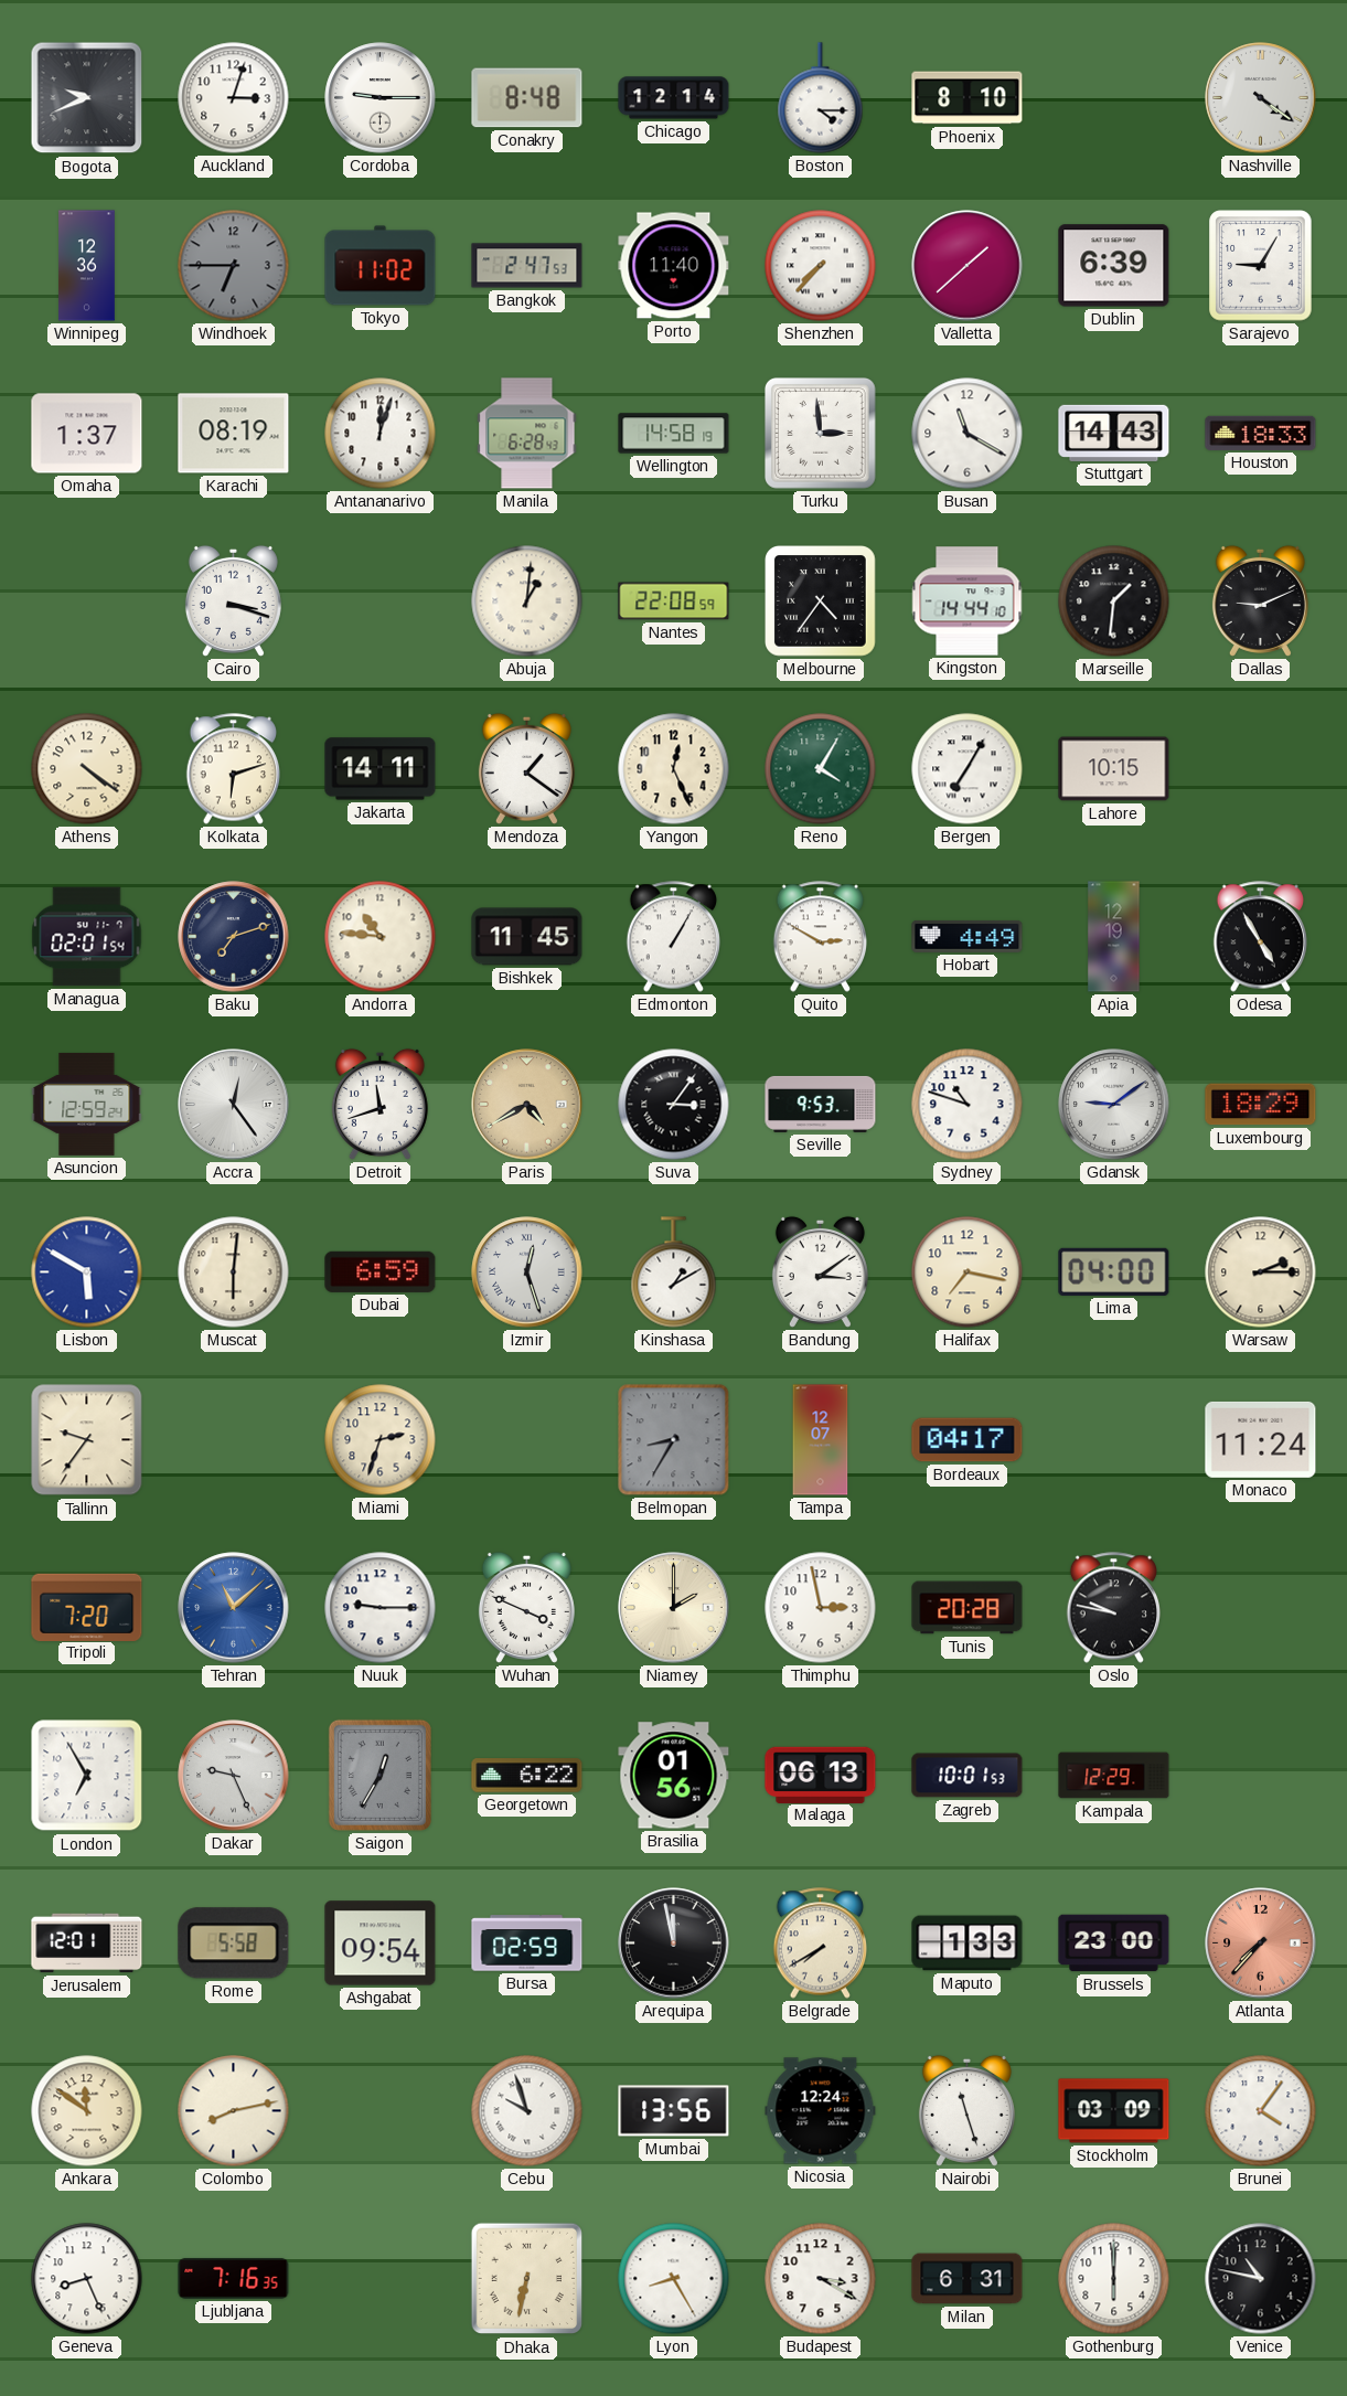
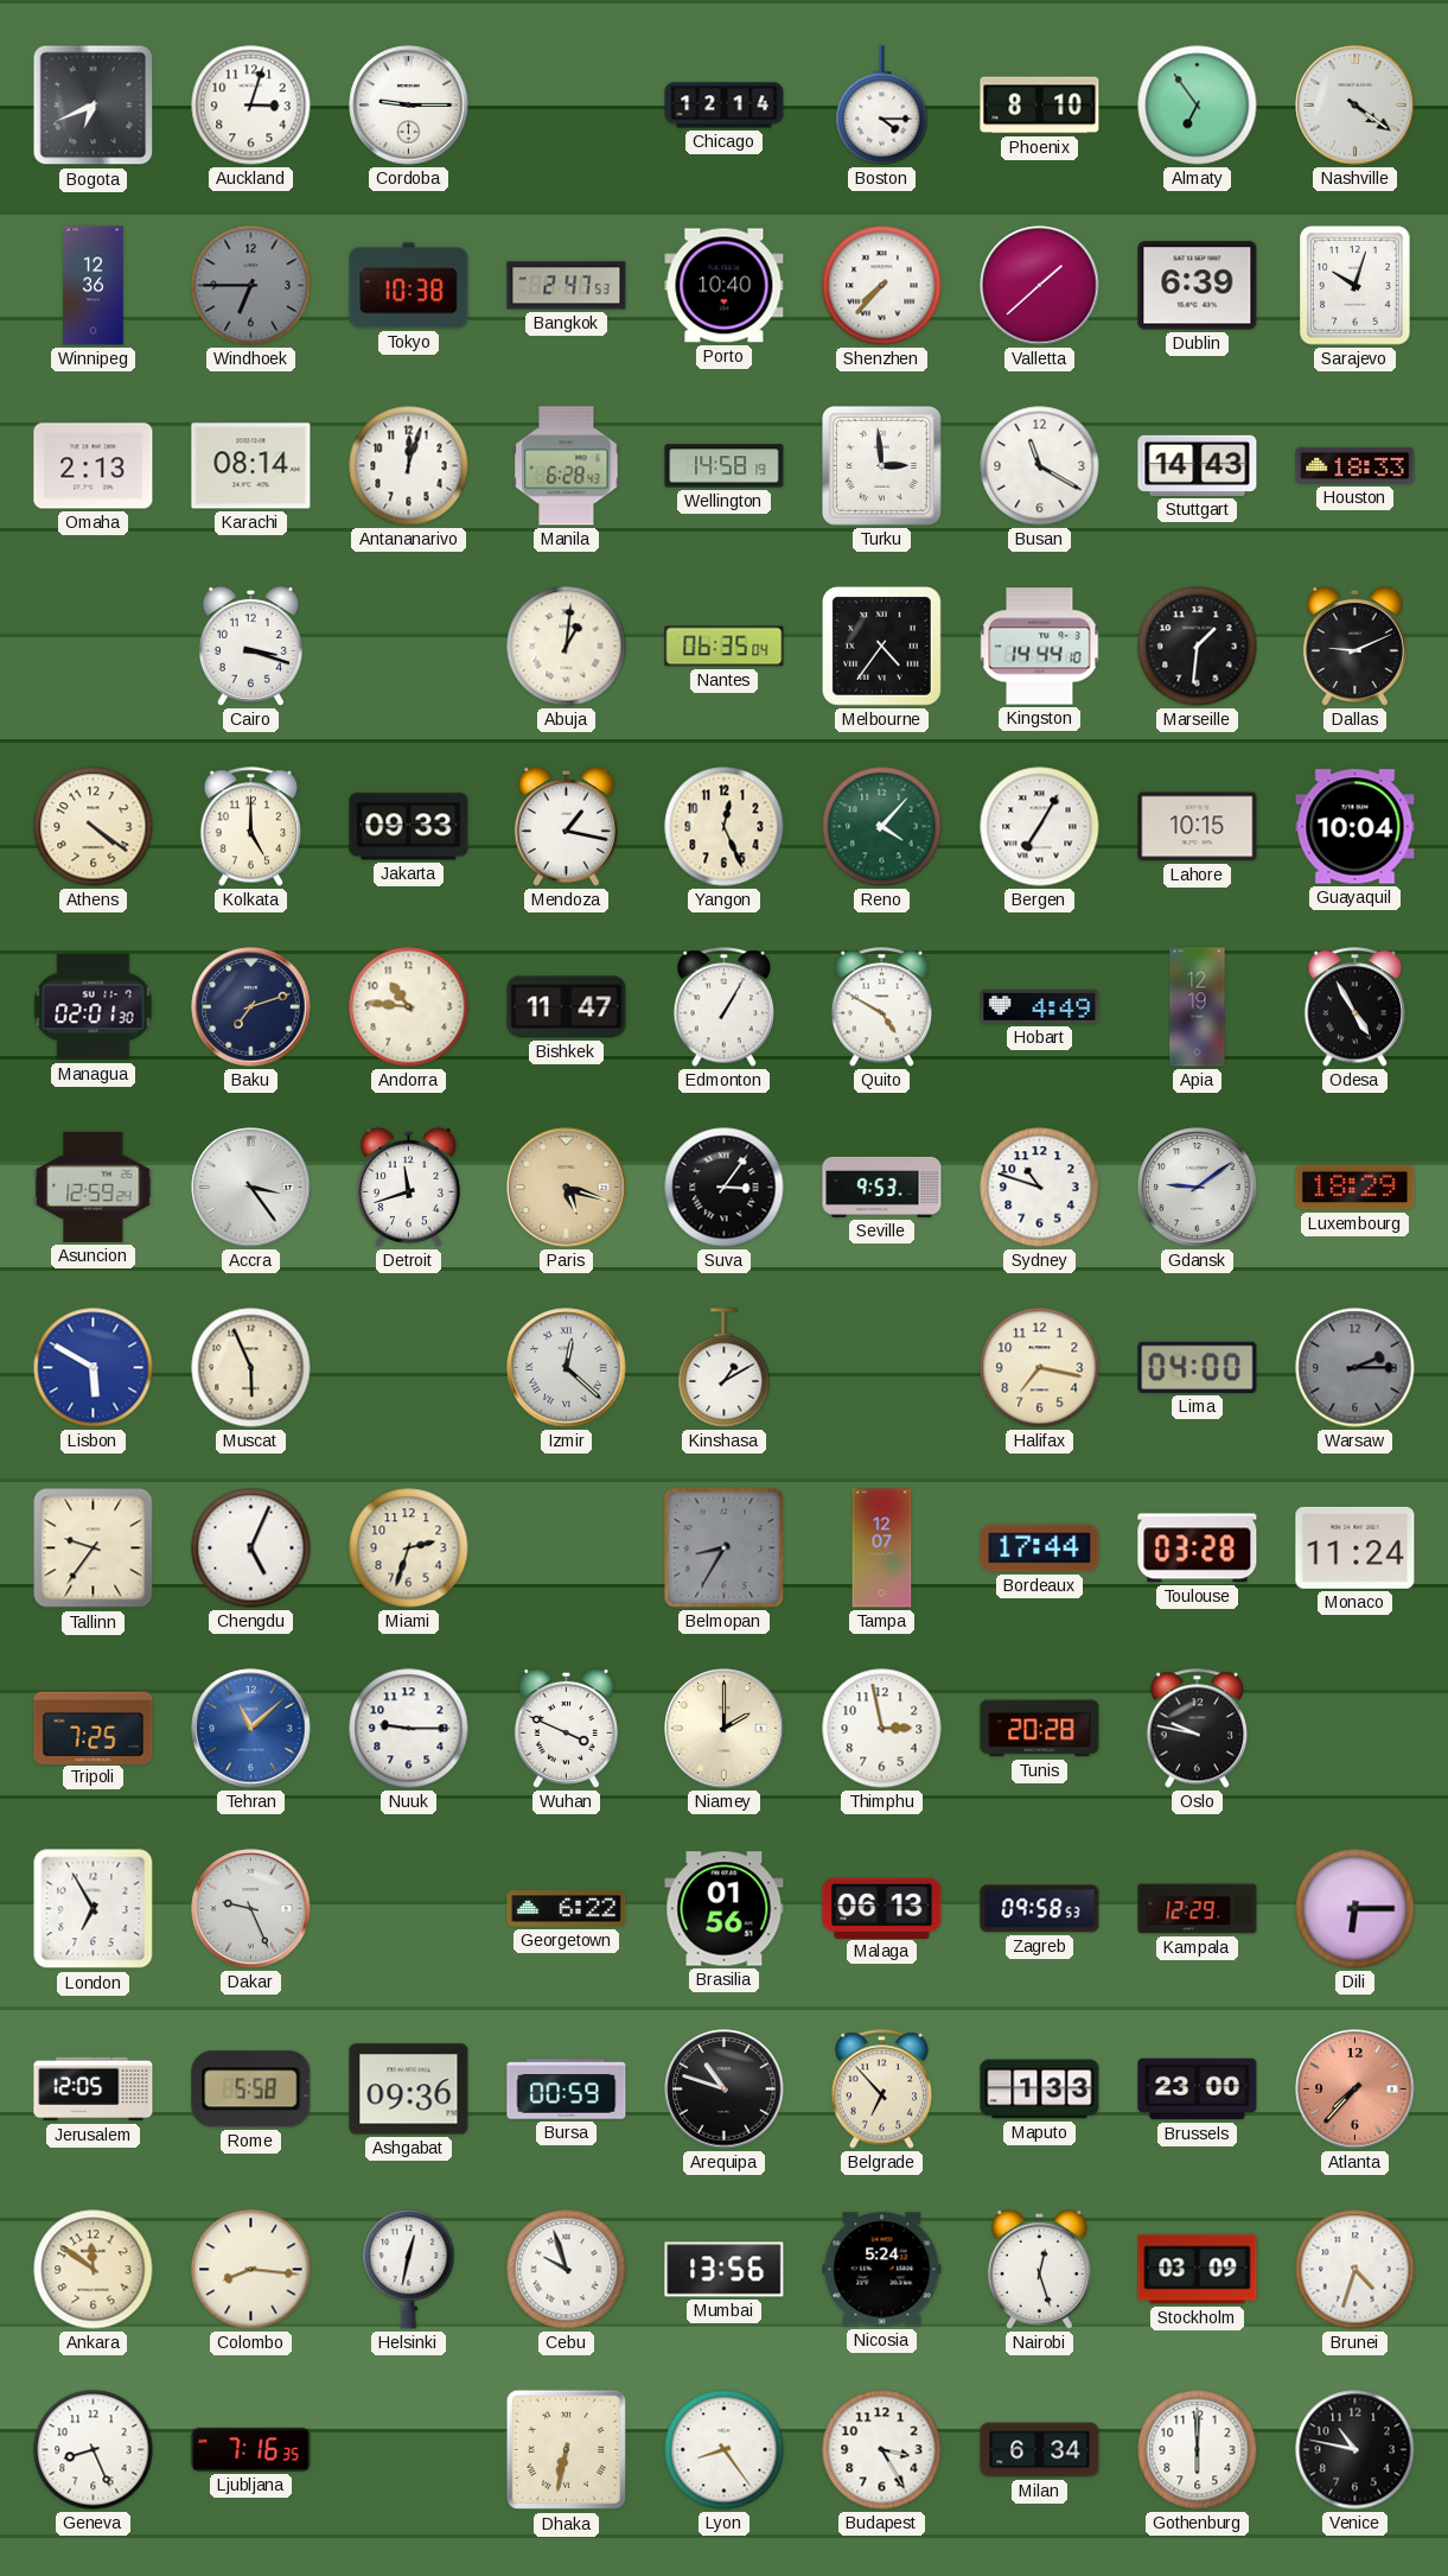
Bogota: 9:41 -> 6:41 (94, 106)
Conakry: 8:48 -> none (527, 98)
Almaty: none -> 6:54 (1198, 106)
Tokyo: 11:02 -> 10:38 (409, 286)
Porto: 11:40 -> 10:40 (725, 286)
Sarajevo: 9:05 -> 10:03 (1355, 286)
Omaha: 1:37 -> 2:13 (94, 466)
Karachi: 08:19 -> 08:14 (251, 466)
Nantes: 22:08 -> 06:35 (725, 647)
Kolkata: 6:12 -> 5:00 (251, 827)
Jakarta: 14:11 -> 09:33 (409, 827)
Mendoza: 1:21 -> 1:17 (566, 826)
Reno: 4:05 -> 4:07 (882, 827)
Guayaquil: none -> 10:04 (1355, 827)
Managua: 02:01:54 -> 02:01:30 (94, 1007)
Bishkek: 11:45 -> 11:47 (567, 1007)
Quito: 2:50 -> 4:50 (882, 1007)
Accra: 12:24 -> 3:24 (251, 1188)
Paris: 4:40 -> 5:18 (567, 1188)
Muscat: 6:01 -> 5:56 (251, 1368)
Dubai: 6:59 -> none (381, 1271)
Izmir: 12:27 -> 12:22 (567, 1368)
Bandung: 3:09 -> none (820, 1271)
Warsaw dial: cream -> grey (1355, 1368)
Chengdu: none -> 5:04 (251, 1548)
Bordeaux: 04:17 -> 17:44 (1040, 1548)
Toulouse: none -> 03:28 (1198, 1548)
Tripoli: 7:20 -> 7:25 (94, 1728)
Saigon: 12:35 -> none (379, 1775)
Zagreb: 10:01 -> 09:58 (1040, 1909)
Dili: none -> 6:15 (1355, 1909)
Jerusalem: 12:01 -> 12:05 (94, 2090)
Ashgabat: 09:54 -> 09:36 (409, 2090)
Bursa: 02:59 -> 00:59 (567, 2090)
Arequipa: 11:58 -> 10:48 (725, 2090)
Belgrade: 7:40 -> 6:53 (882, 2090)
Colombo: 8:13 -> 8:16 (251, 2270)
Helsinki: none -> 12:32 (409, 2270)
Nicosia: 12:24 -> 5:24 (882, 2270)
Nairobi: 11:27 -> 12:27 (1039, 2269)
Brunei: 4:06 -> 4:33 (1355, 2270)
Lyon: 8:25 -> 8:24 (725, 2450)
Budapest: 3:20 -> 3:25 (882, 2450)
Milan: 6:31 -> 6:34 (1040, 2450)
